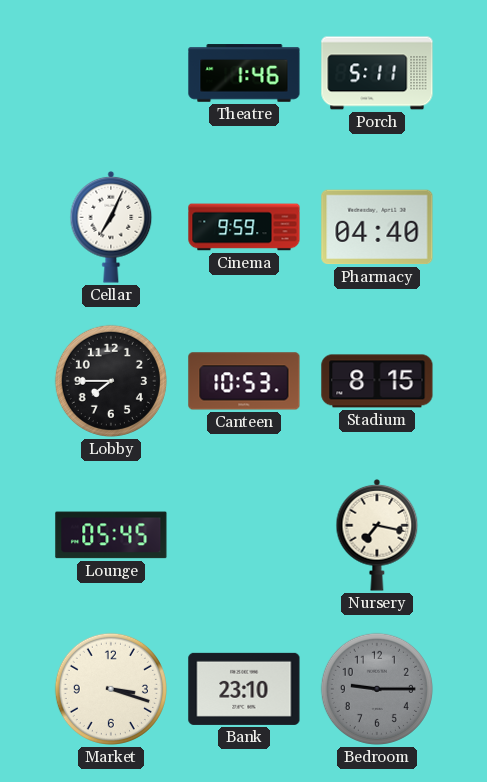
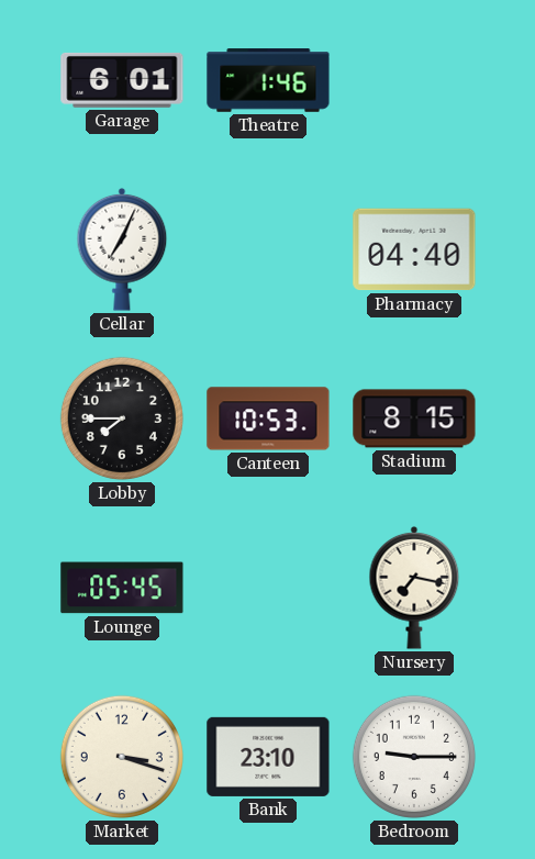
Garage: none -> 6:01 (122, 80)
Porch: 5:11 -> none (377, 73)
Cinema: 9:59 -> none (244, 227)
Bedroom dial: grey -> white (414, 757)
